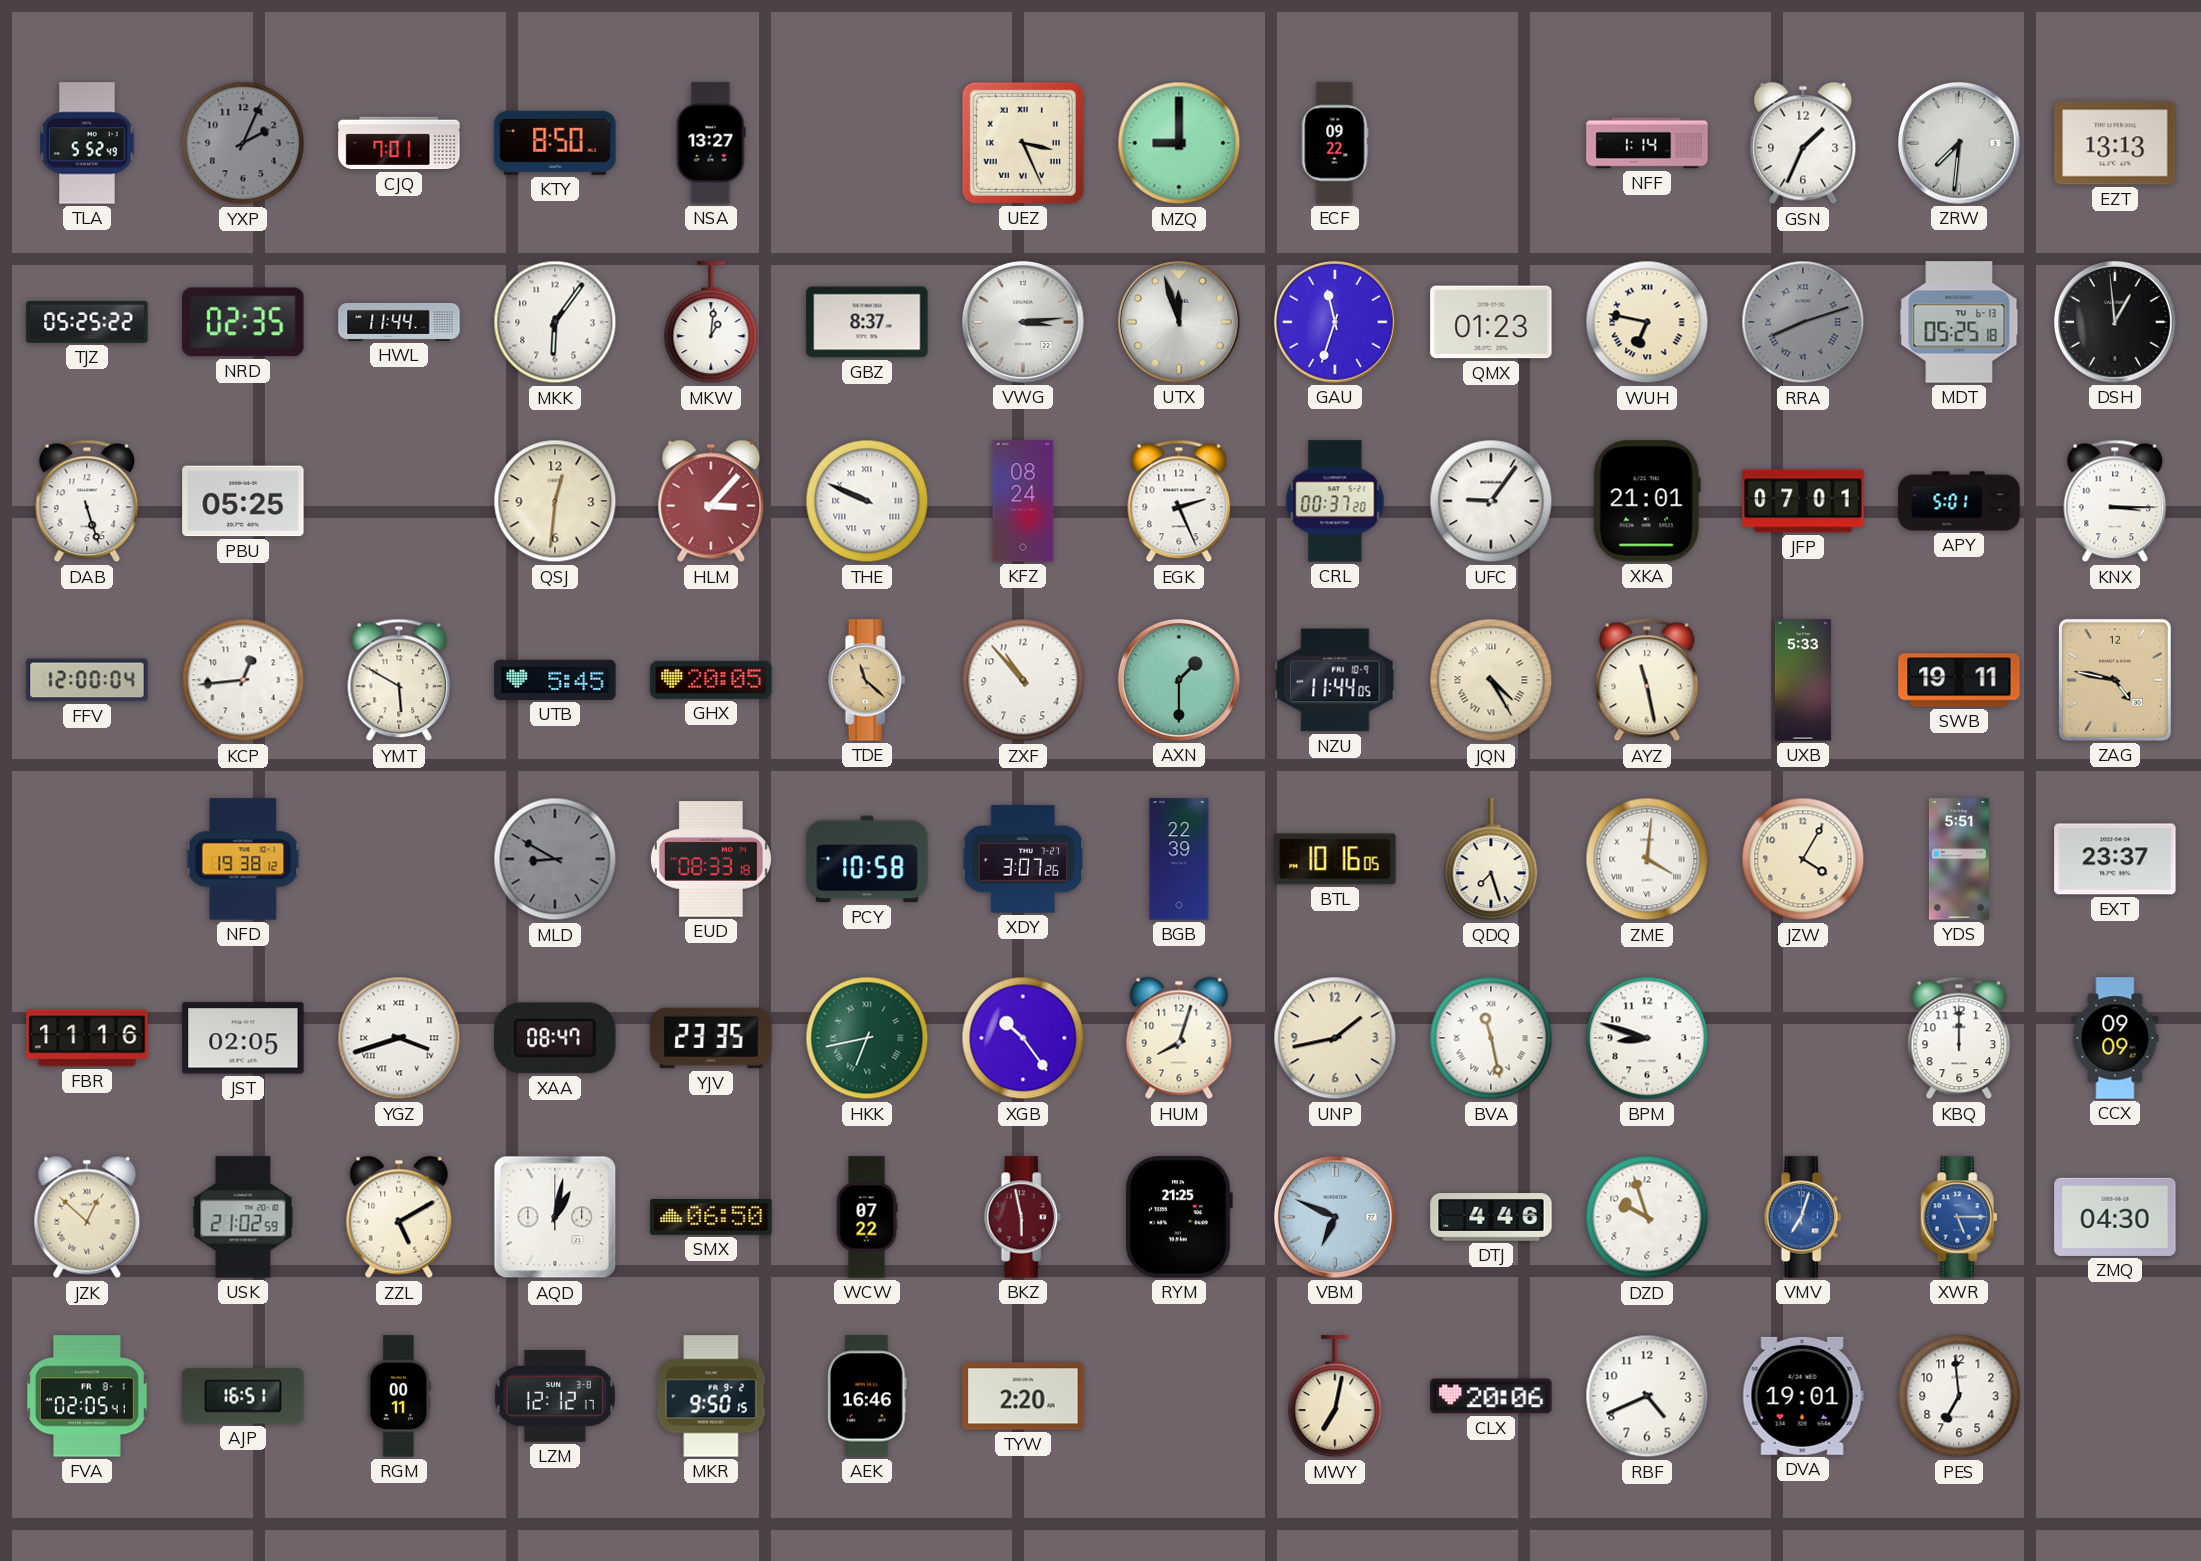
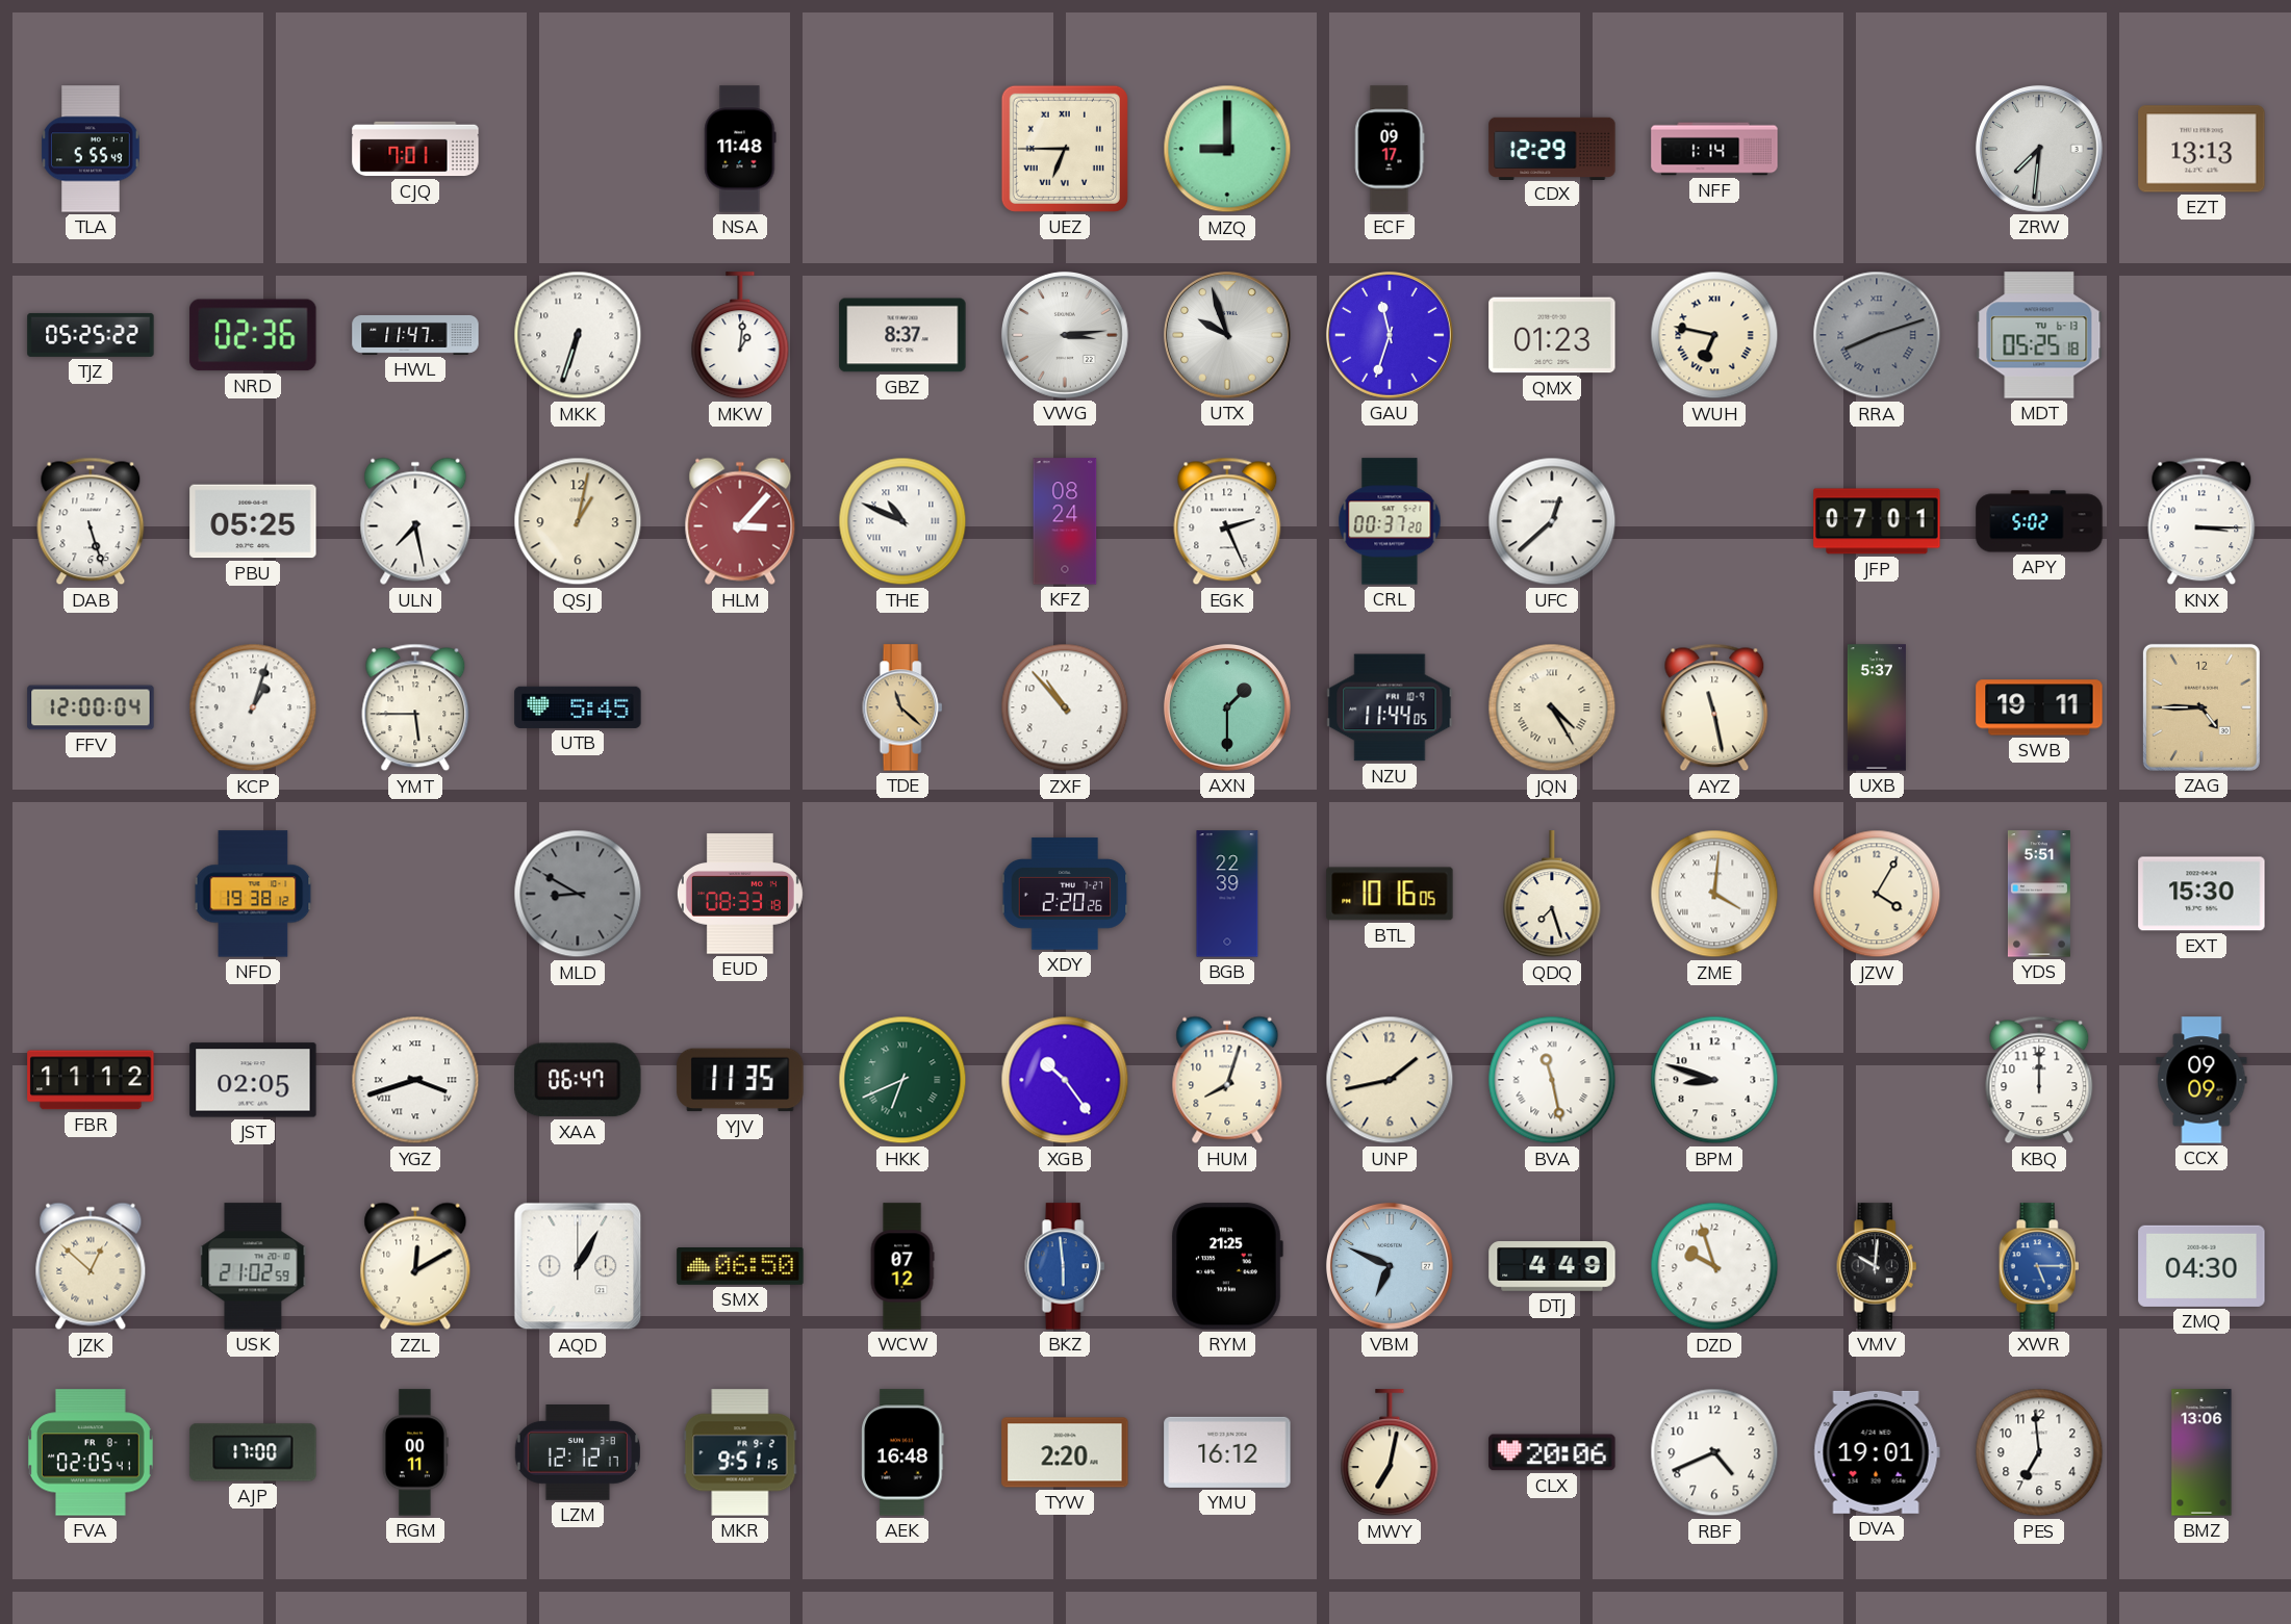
TLA: 5:52 -> 5:55 (91, 149)
YXP: 2:04 -> none (243, 143)
KTY: 8:50 -> none (555, 143)
NSA: 13:27 -> 11:48 (740, 149)
UEZ: 3:26 -> 6:45 (1065, 149)
ECF: 09:22 -> 09:17 (1390, 149)
CDX: none -> 12:29 (1552, 148)
GSN: 1:34 -> none (1803, 143)
NRD: 02:35 -> 02:36 (253, 335)
HWL: 11:44 -> 11:47 (415, 335)
MKK: 6:06 -> 6:33 (578, 335)
UTX: 11:57 -> 9:57 (1227, 335)
DSH: 12:59 -> none (2115, 322)
ULN: none -> 7:28 (415, 521)
QSJ: 12:31 -> 1:02 (578, 521)
THE: 9:49 -> 10:49 (902, 521)
UFC: 9:06 -> 12:38 (1552, 521)
XKA: 21:01 -> none (1647, 501)
APY: 5:01 -> 5:02 (2039, 521)
KCP: 12:44 -> 1:03 (253, 707)
YMT: 5:50 -> 5:45 (415, 707)
GHX: 20:05 -> none (711, 680)
UXB: 5:33 -> 5:37 (1877, 707)
ZAG: 4:47 -> 4:45 (2201, 707)
PCY: 10:58 -> none (867, 859)
XDY: 3:07 -> 2:20 (1065, 894)
EXT: 23:37 -> 15:30 (2201, 894)
FBR: 11:16 -> 11:12 (91, 1080)
XAA: 08:47 -> 06:47 (578, 1080)
YJV: 23:35 -> 11:35 (740, 1080)
HKK: 6:43 -> 6:41 (902, 1080)
ZZL: 5:10 -> 12:10 (415, 1266)
AQD: 1:02 -> 1:05 (578, 1266)
WCW: 07:22 -> 07:12 (902, 1266)
BKZ: 5:58 -> 5:59 (1065, 1266)
BKZ dial: burgundy -> blue (1065, 1266)
DTJ: 4:46 -> 4:49 (1552, 1266)
VMV: 7:03 -> 10:01 (1877, 1266)
VMV dial: blue -> black (1877, 1266)
AJP: 16:51 -> 17:00 (253, 1452)
MKR: 9:50 -> 9:51 (740, 1452)
AEK: 16:46 -> 16:48 (902, 1452)
YMU: none -> 16:12 (1227, 1452)
BMZ: none -> 13:06 (2201, 1452)
